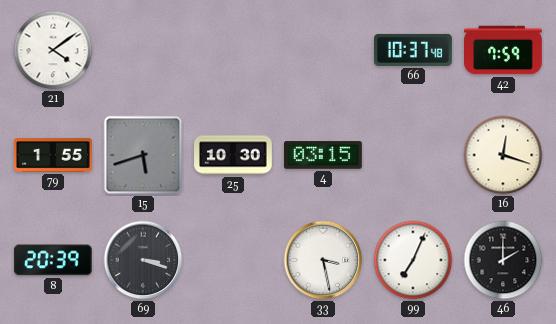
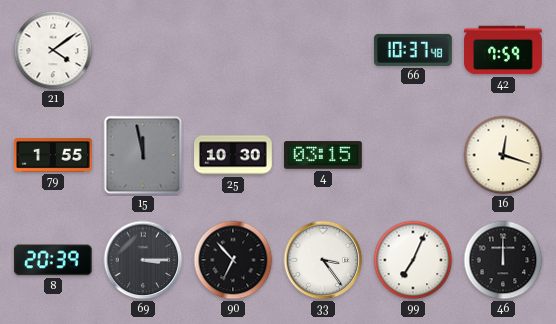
15: 5:42 -> 11:58 (143, 155)
69: 3:18 -> 3:15 (143, 260)
90: none -> 6:53 (233, 260)
33: 3:28 -> 3:24 (323, 260)
46: 2:00 -> 12:00 (503, 260)
